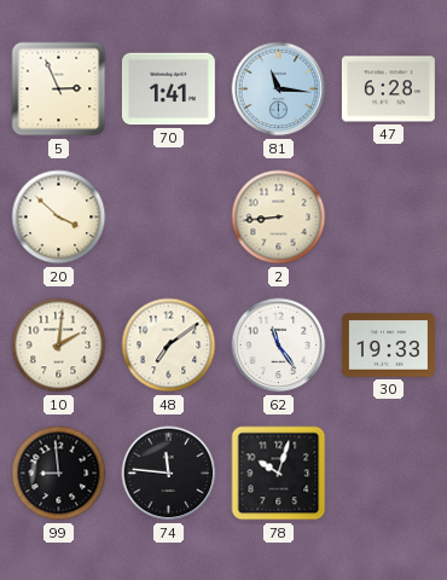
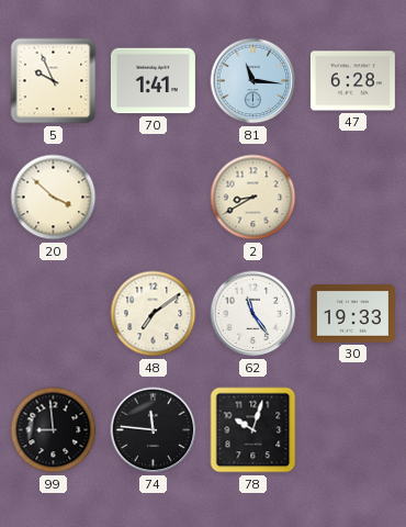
5: 2:56 -> 9:56 (54, 81)
2: 8:44 -> 8:40 (253, 198)
10: 2:01 -> none (59, 346)
